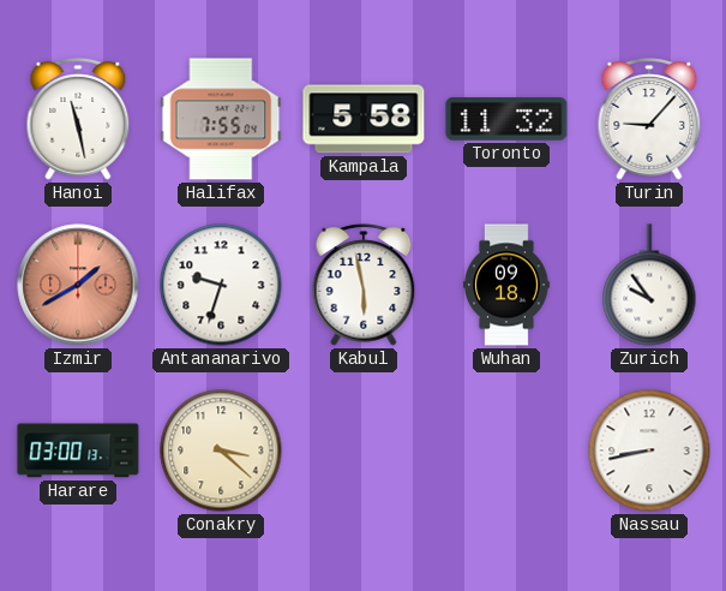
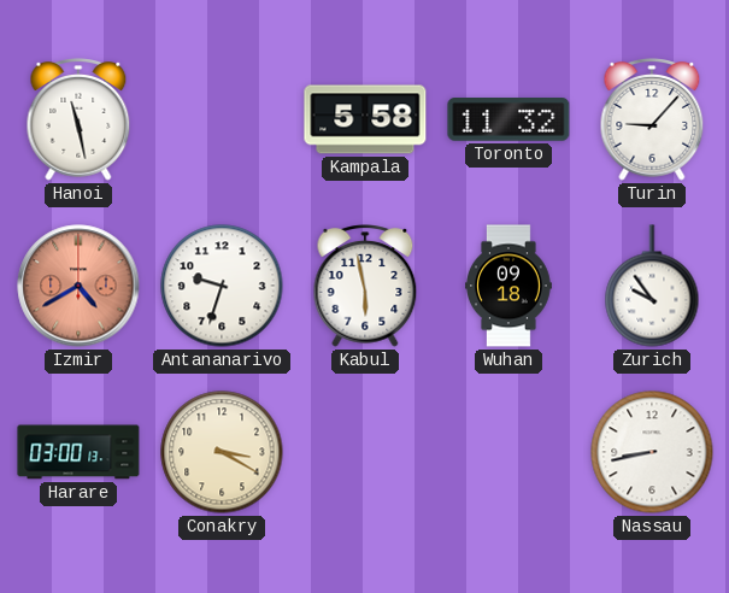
Halifax: 7:55 -> none (221, 119)
Izmir: 1:40 -> 4:40 (78, 286)
Conakry: 3:22 -> 3:20 (222, 452)
